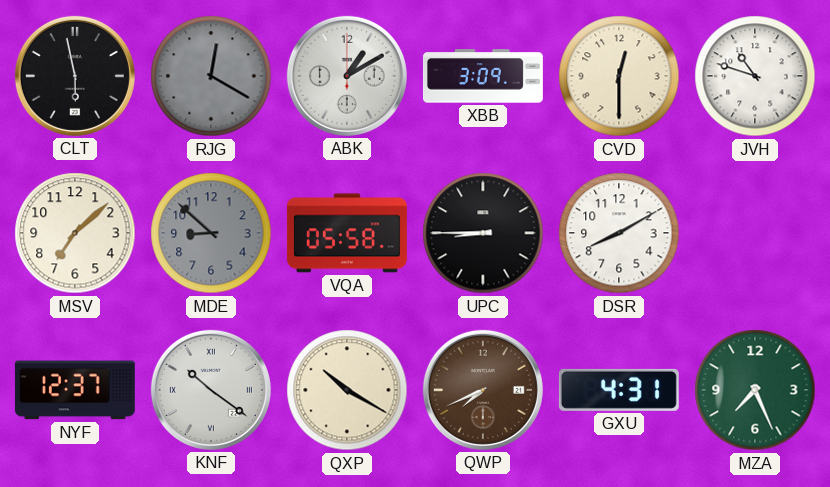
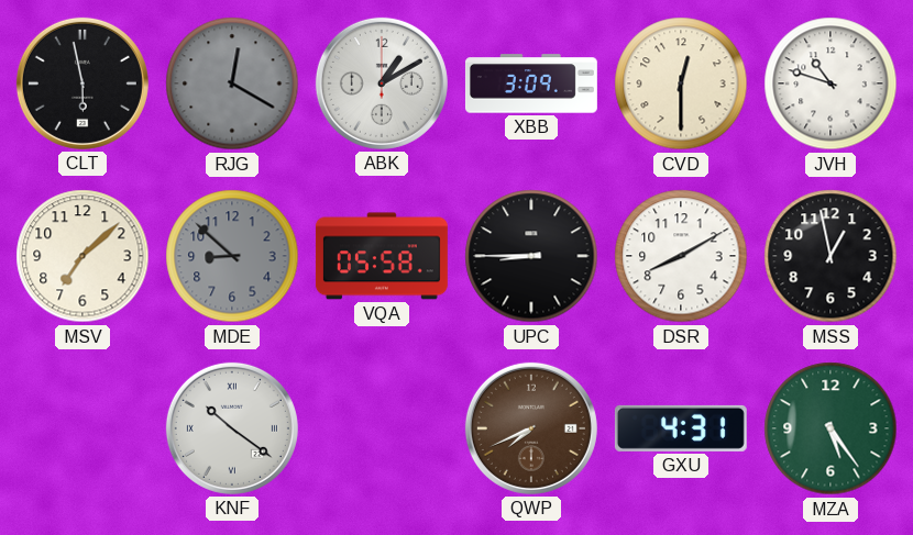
MSS: none -> 12:58 (831, 256)
NYF: 12:37 -> none (75, 390)
QXP: 10:20 -> none (347, 390)
MZA: 7:26 -> 5:24 (831, 428)
